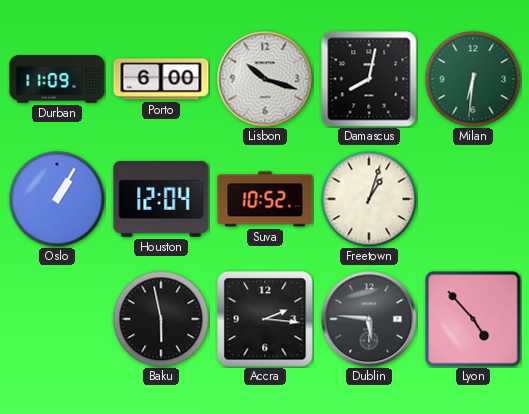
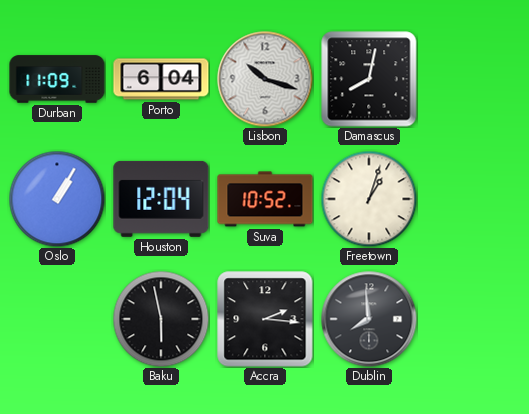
Porto: 6:00 -> 6:04 (161, 79)
Milan: 6:31 -> none (473, 79)
Dublin: 5:46 -> 7:59 (369, 319)
Lyon: 4:53 -> none (473, 319)
